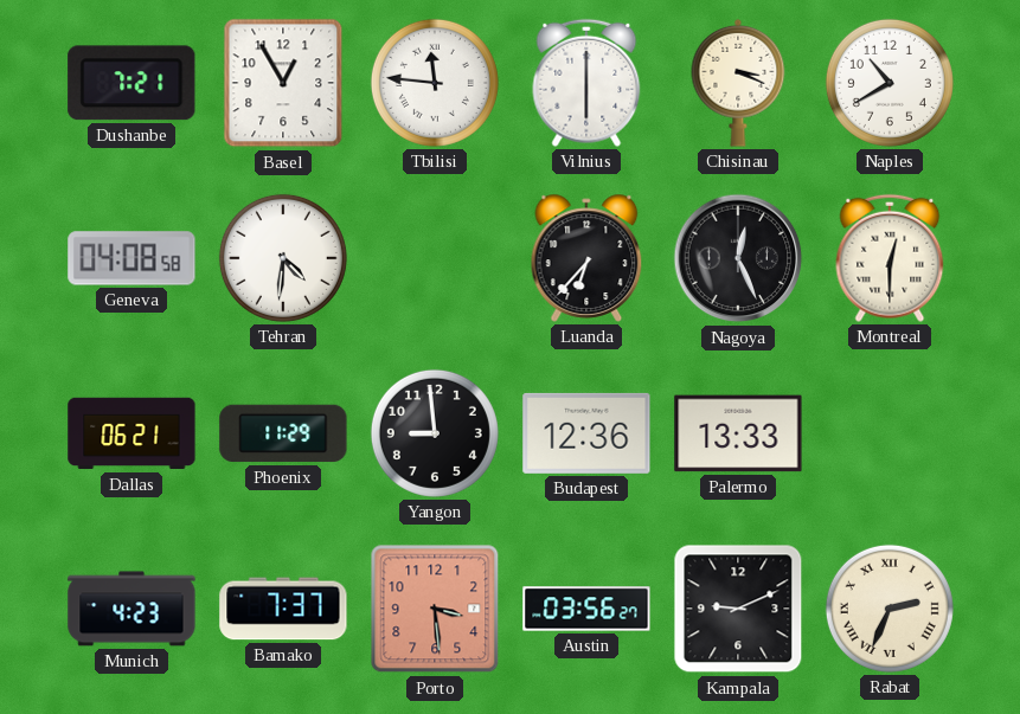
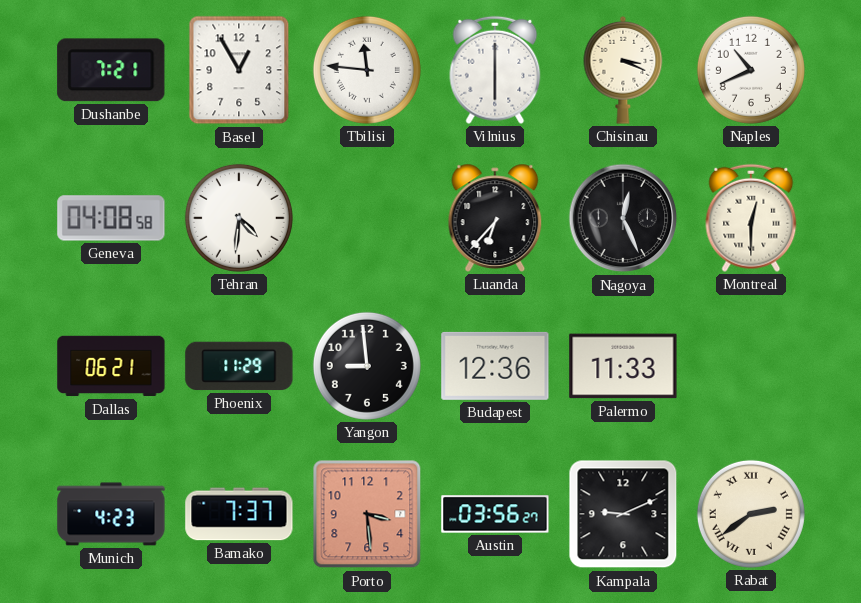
Naples: 10:40 -> 10:41 (751, 70)
Palermo: 13:33 -> 11:33 (623, 366)
Rabat: 2:34 -> 2:39 (751, 514)
